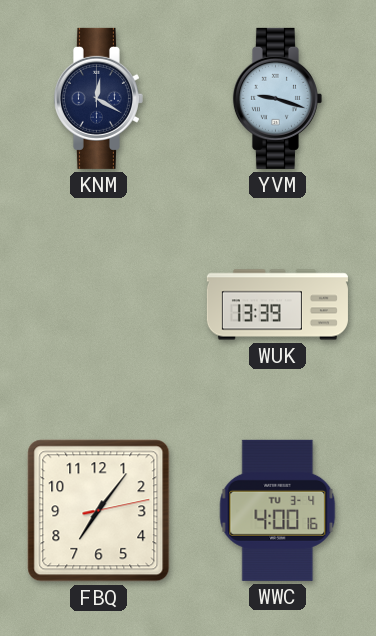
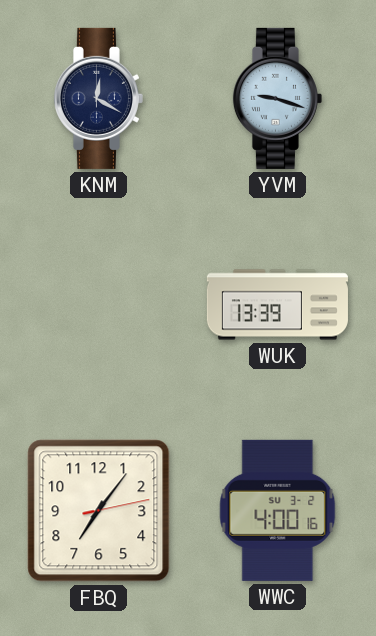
WWC date: TU 3-4 -> SU 3-2 (278, 510)
